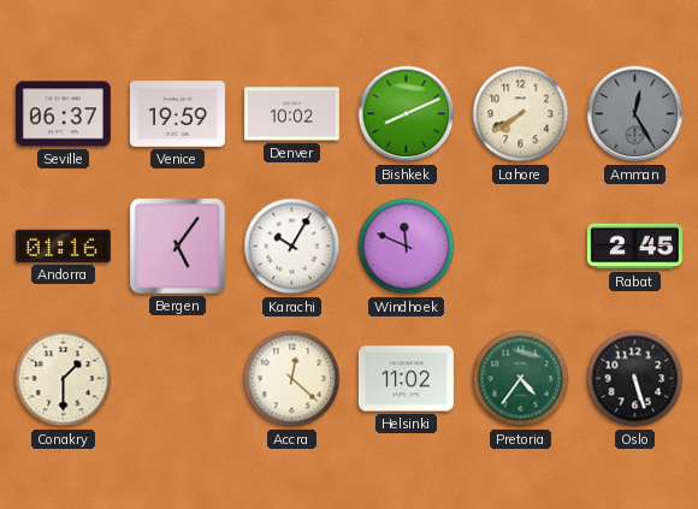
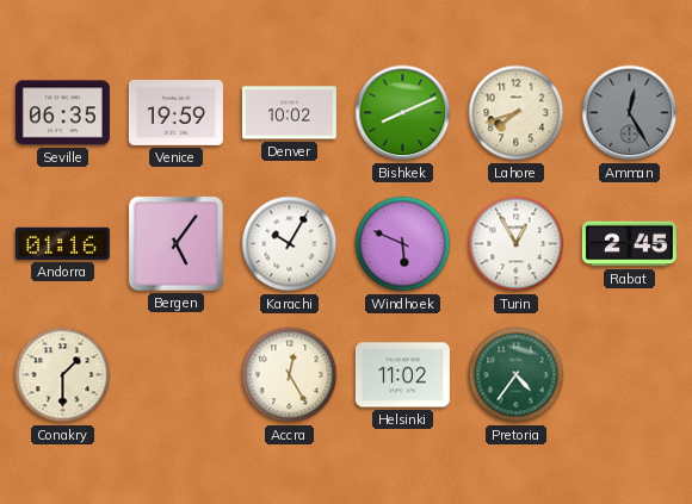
Seville: 06:37 -> 06:35 (62, 113)
Lahore: 7:40 -> 7:42 (517, 113)
Windhoek: 11:49 -> 5:49 (403, 244)
Turin: none -> 12:55 (517, 244)
Accra: 12:22 -> 12:25 (290, 375)
Oslo: 5:27 -> none (635, 379)
